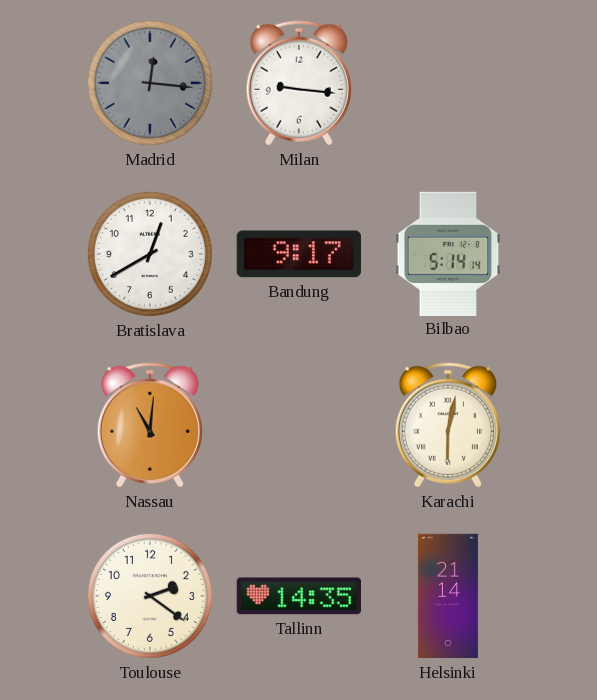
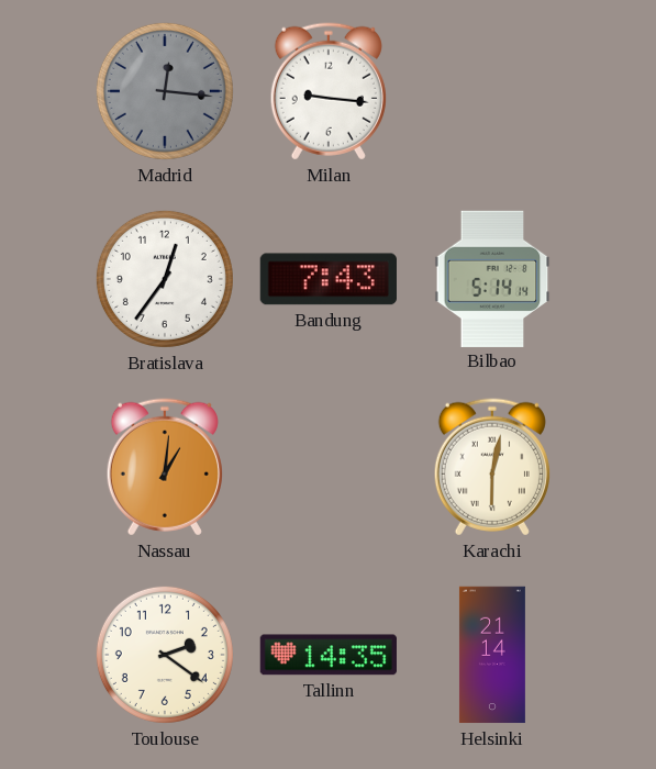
Bratislava: 12:40 -> 12:36 (165, 279)
Bandung: 9:17 -> 7:43 (329, 279)
Nassau: 11:01 -> 1:01 (165, 467)
